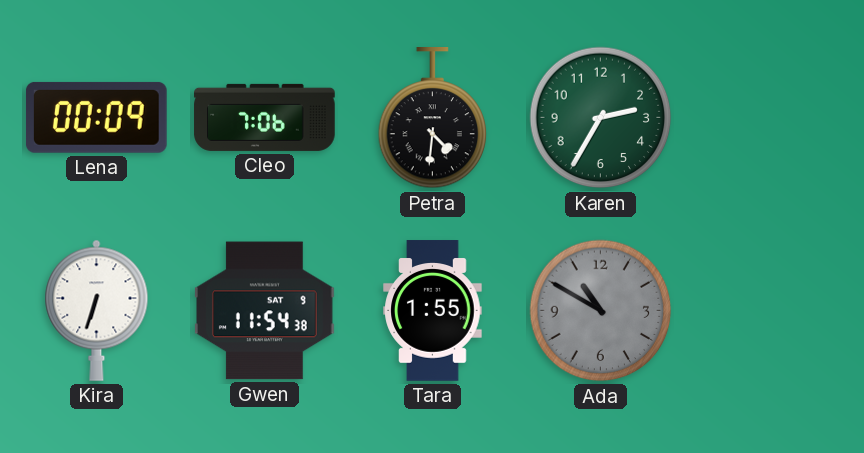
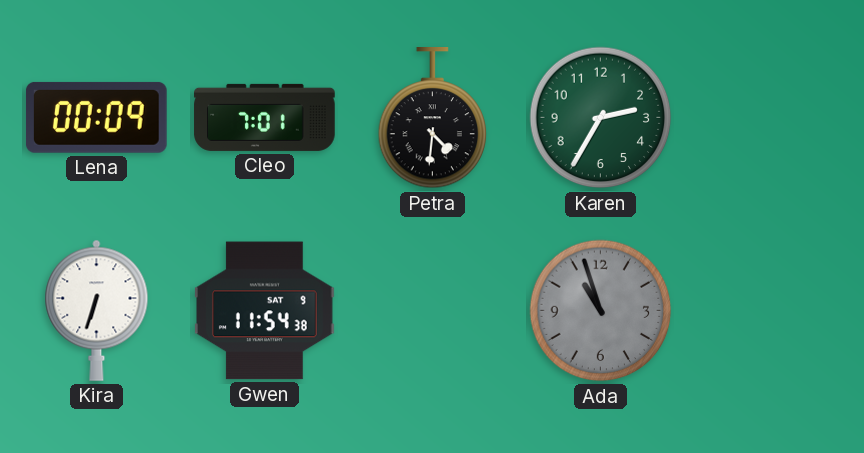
Cleo: 7:06 -> 7:01 (265, 117)
Tara: 1:55 -> none (433, 311)
Ada: 10:50 -> 10:57 (601, 311)
